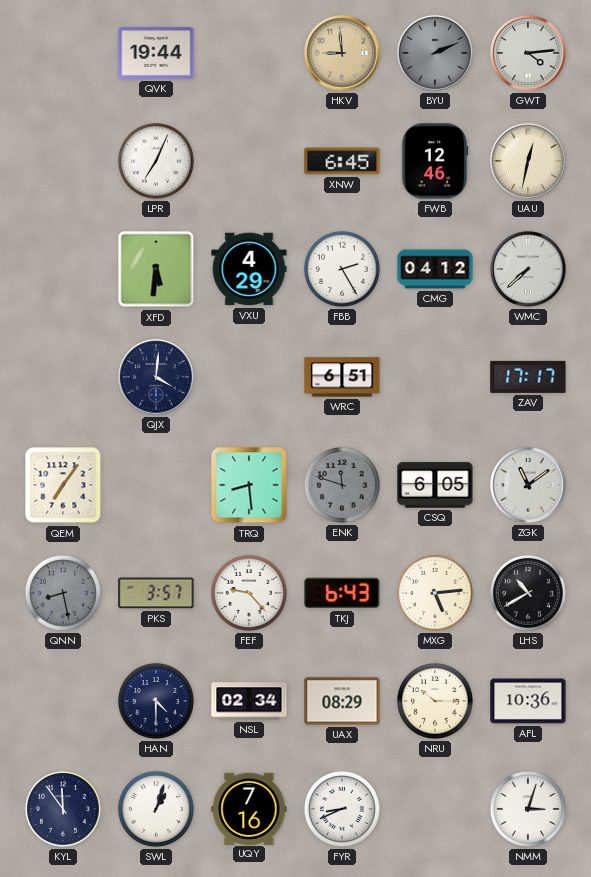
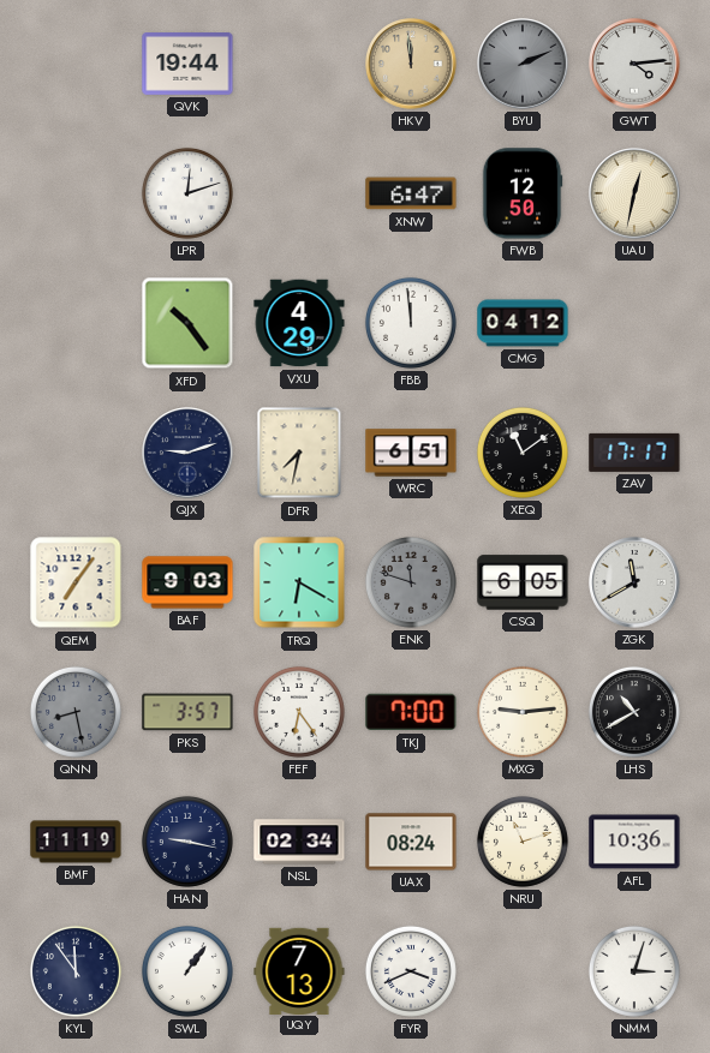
HKV: 8:59 -> 11:59 (411, 64)
LPR: 7:04 -> 12:12 (187, 193)
XNW: 6:45 -> 6:47 (411, 193)
FWB: 12:46 -> 12:50 (523, 193)
XFD: 5:31 -> 10:24 (187, 323)
FBB: 2:25 -> 11:59 (411, 323)
WMC: 7:38 -> none (528, 269)
QJX: 4:01 -> 9:12 (187, 453)
DFR: none -> 7:32 (299, 453)
XEQ: none -> 11:09 (523, 453)
BAF: none -> 9:03 (187, 582)
TRQ: 8:29 -> 6:20 (299, 582)
ZGK: 11:09 -> 11:40 (634, 582)
FEF: 9:23 -> 6:24 (299, 712)
TKJ: 6:43 -> 7:00 (411, 712)
MXG: 5:14 -> 9:14 (523, 712)
BMF: none -> 11:19 (76, 842)
HAN: 4:30 -> 9:17 (187, 842)
UAX: 08:29 -> 08:24 (411, 842)
NRU: 10:15 -> 11:12 (523, 842)
SWL: 1:03 -> 1:06 (187, 971)
UQY: 7:16 -> 7:13 (299, 970)
FYR: 8:41 -> 3:41 (411, 971)
